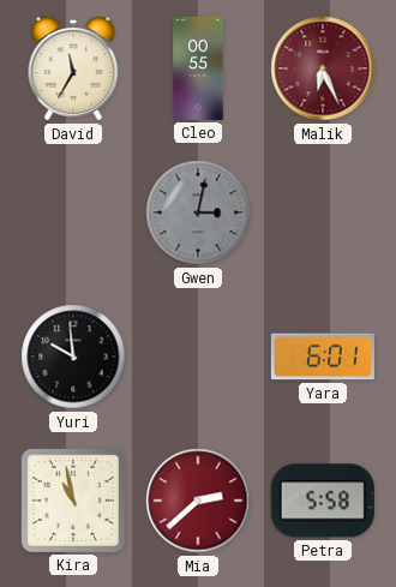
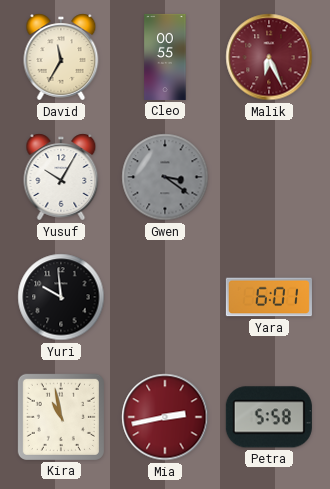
Yusuf: none -> 10:05 (61, 177)
Gwen: 3:02 -> 3:21 (165, 177)
Mia: 2:38 -> 2:43 (165, 417)
